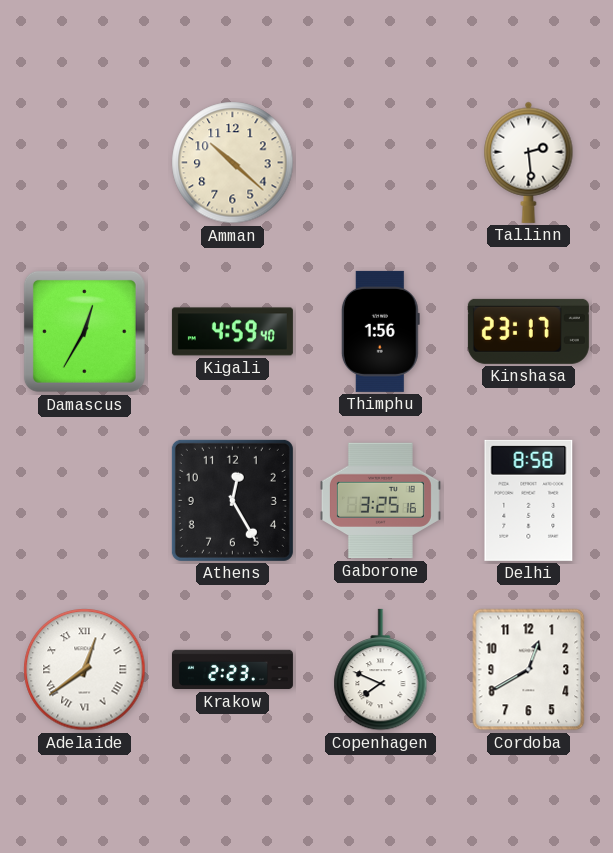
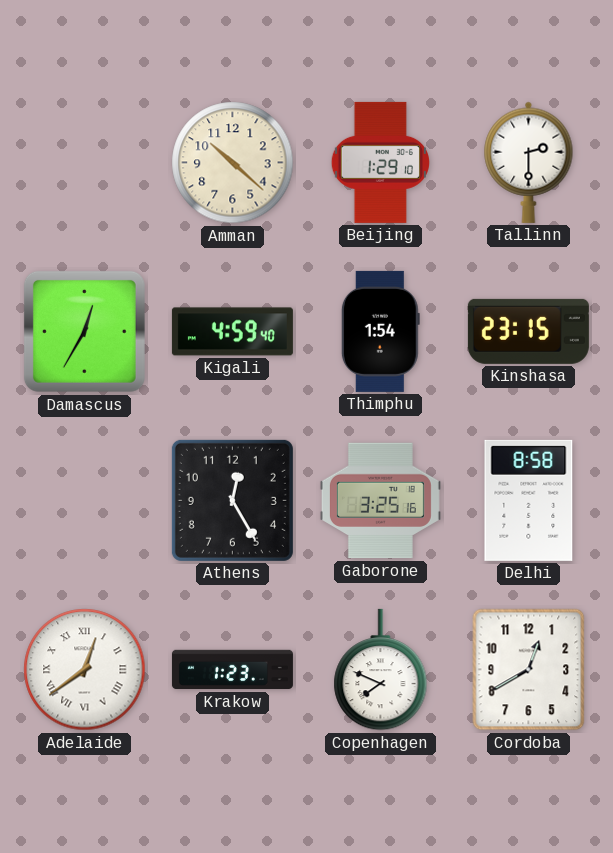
Beijing: none -> 1:29 (380, 162)
Tallinn: 2:29 -> 2:30 (529, 162)
Thimphu: 1:56 -> 1:54 (380, 331)
Kinshasa: 23:17 -> 23:15 (528, 331)
Krakow: 2:23 -> 1:23 (232, 670)
